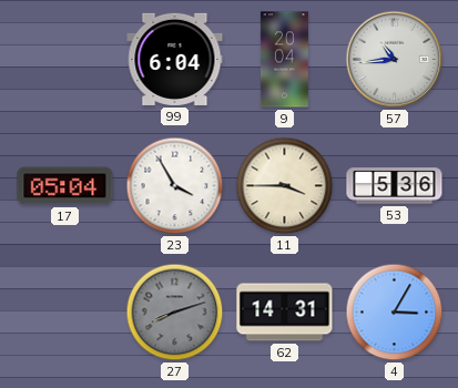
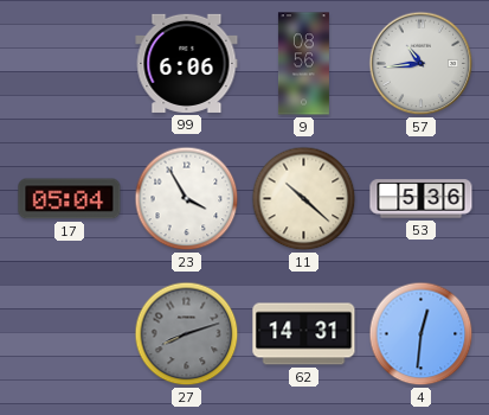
99: 6:04 -> 6:06 (187, 63)
9: 20:04 -> 08:56 (303, 64)
11: 3:45 -> 10:22 (304, 199)
4: 3:05 -> 12:31 (422, 334)
